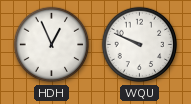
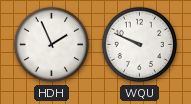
HDH: 12:56 -> 1:56 (52, 45)
